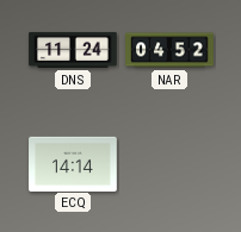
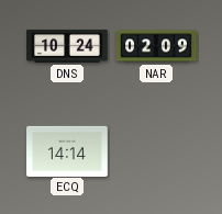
DNS: 11:24 -> 10:24 (67, 46)
NAR: 04:52 -> 02:09 (156, 46)
